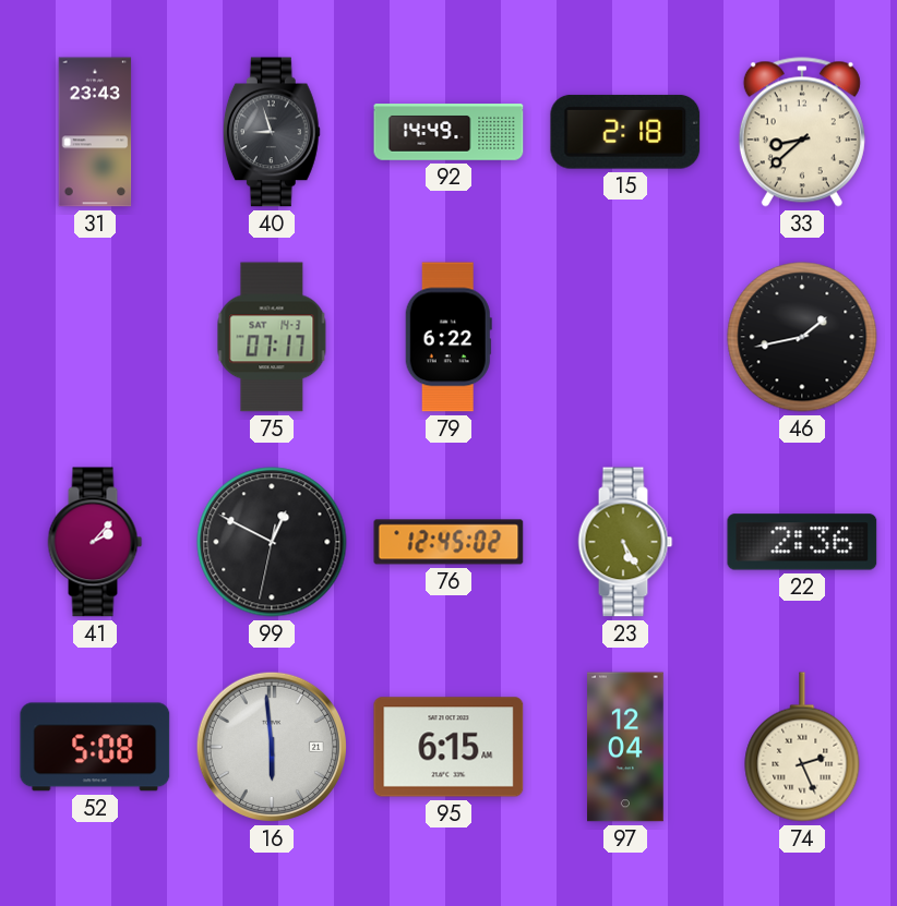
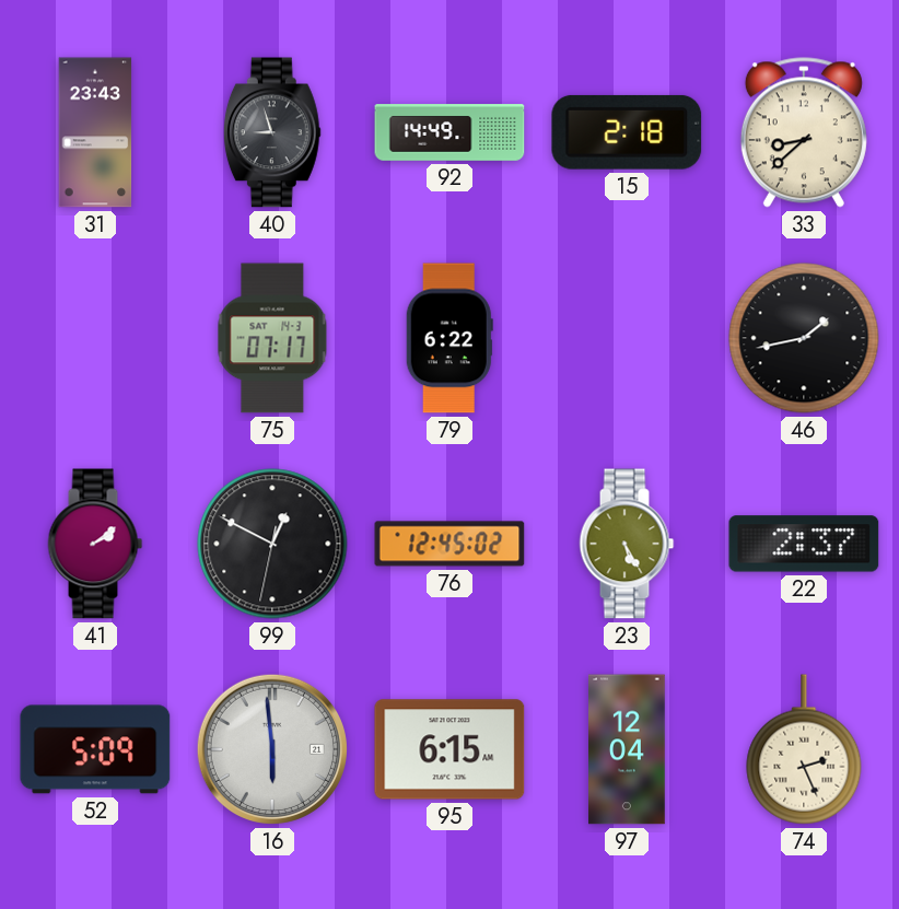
41: 2:07 -> 2:09 (95, 544)
22: 2:36 -> 2:37 (804, 544)
52: 5:08 -> 5:09 (95, 749)
